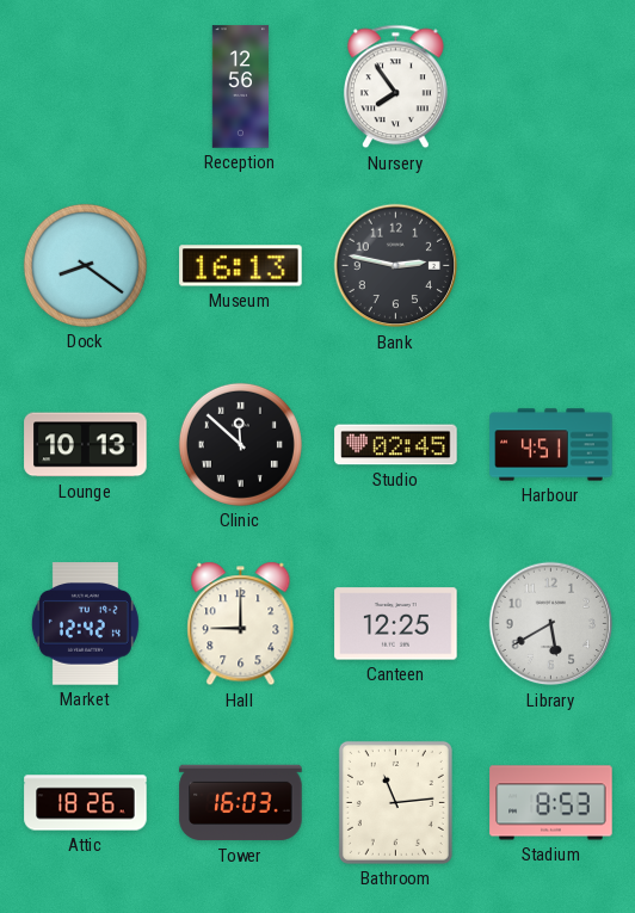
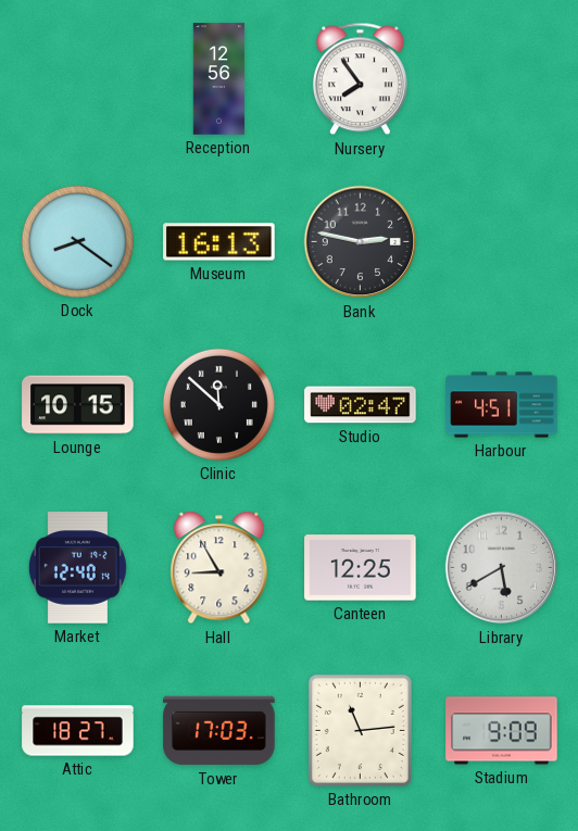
Lounge: 10:13 -> 10:15 (78, 405)
Studio: 02:45 -> 02:47 (361, 405)
Market: 12:42 -> 12:40 (77, 568)
Hall: 9:00 -> 8:55 (219, 568)
Attic: 18:26 -> 18:27 (78, 731)
Tower: 16:03 -> 17:03 (219, 731)
Stadium: 8:53 -> 9:09 (502, 731)
